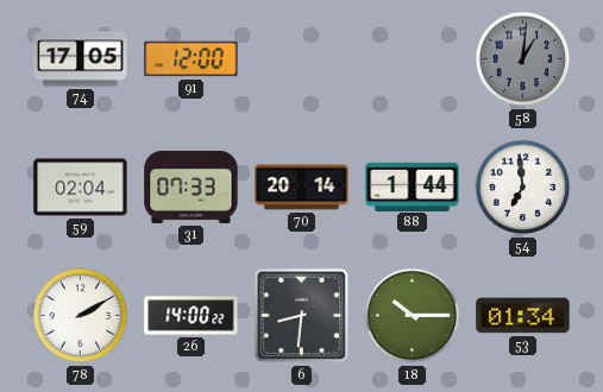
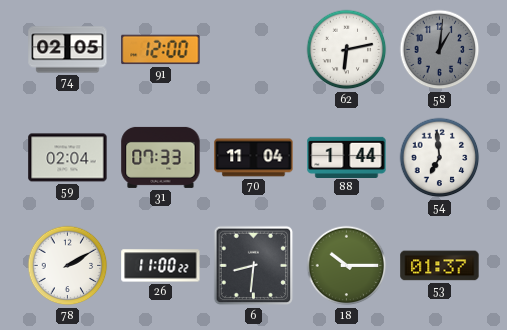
74: 17:05 -> 02:05 (68, 50)
62: none -> 6:13 (347, 50)
70: 20:14 -> 11:04 (254, 158)
26: 14:00 -> 11:00 (161, 266)
53: 01:34 -> 01:37 (440, 266)
